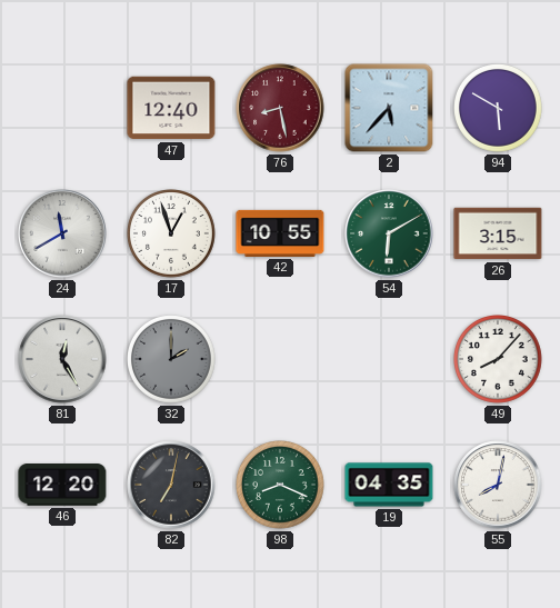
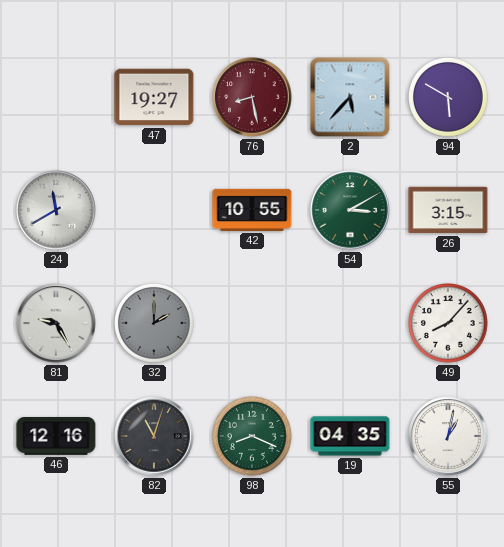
47: 12:40 -> 19:27 (154, 97)
17: 12:57 -> none (172, 235)
54: 6:10 -> 3:10 (350, 210)
81: 12:25 -> 9:25 (56, 323)
46: 12:20 -> 12:16 (56, 436)
82: 7:02 -> 11:03 (154, 436)
55: 8:02 -> 1:02 (448, 436)
